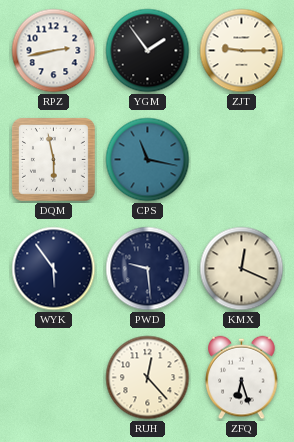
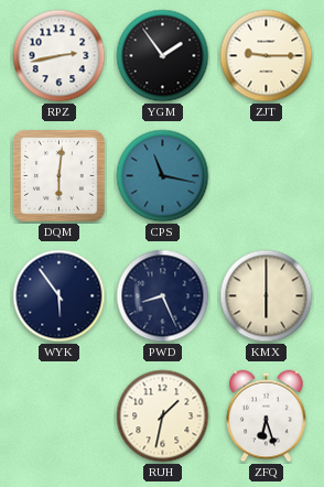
DQM: 5:58 -> 6:01 (58, 175)
PWD: 9:29 -> 8:26 (163, 296)
KMX: 12:19 -> 6:00 (267, 296)
RUH: 12:23 -> 1:32 (163, 416)
